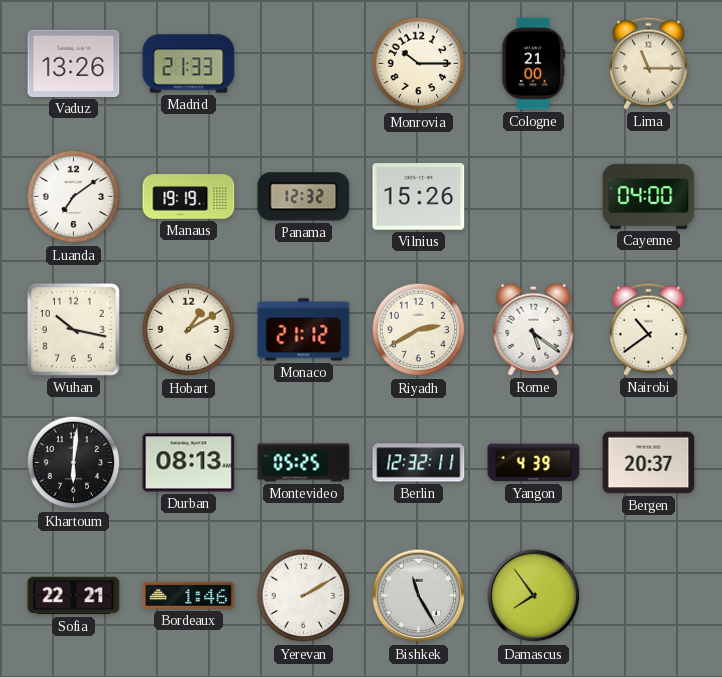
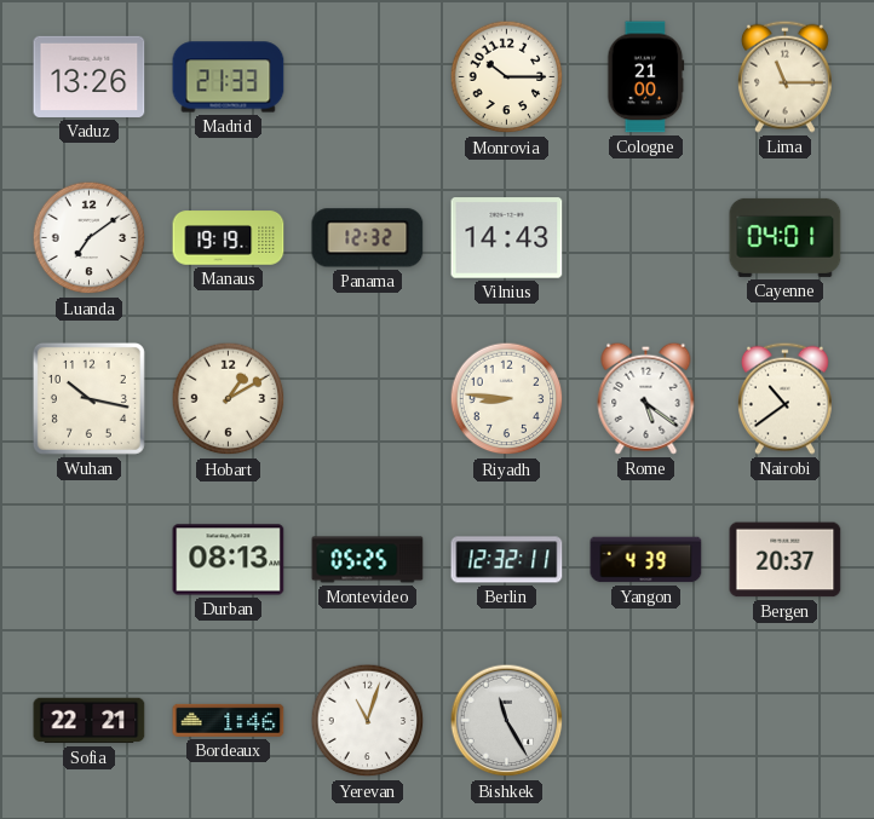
Vilnius: 15:26 -> 14:43 (507, 238)
Cayenne: 04:00 -> 04:01 (786, 237)
Monaco: 21:12 -> none (304, 330)
Riyadh: 2:40 -> 8:46 (507, 399)
Khartoum: 6:01 -> none (74, 463)
Yerevan: 2:10 -> 11:03 (368, 721)
Damascus: 7:54 -> none (534, 596)
